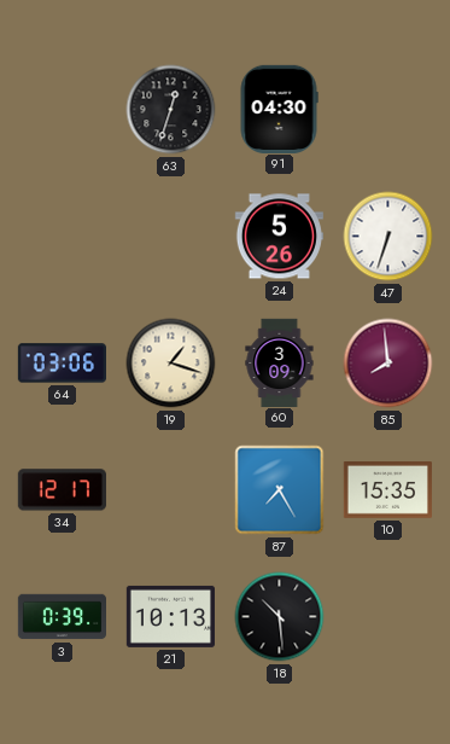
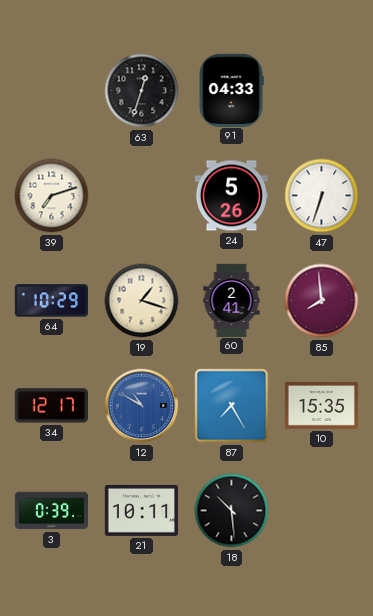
91: 04:30 -> 04:33 (231, 90)
39: none -> 7:12 (52, 196)
64: 03:06 -> 10:29 (51, 301)
60: 3:09 -> 2:41 (232, 300)
12: none -> 10:50 (142, 406)
21: 10:13 -> 10:11 (141, 510)
